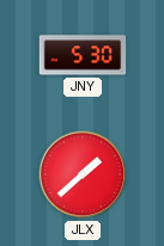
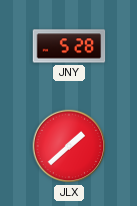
JNY: 5:30 -> 5:28 (69, 46)
